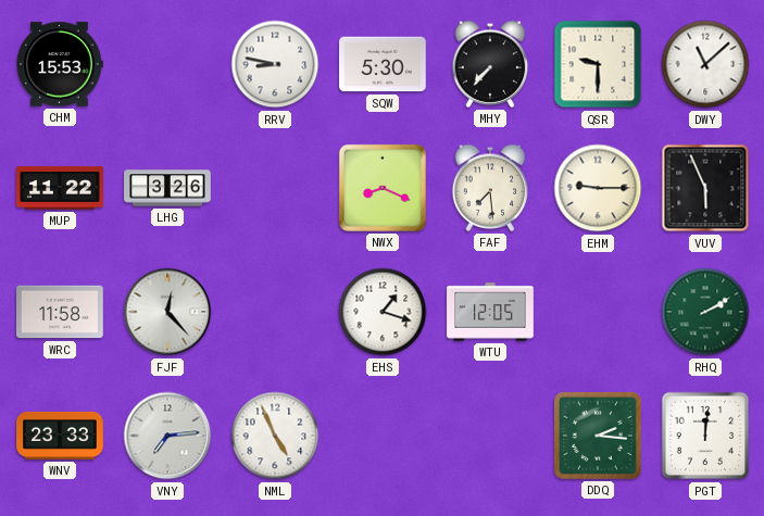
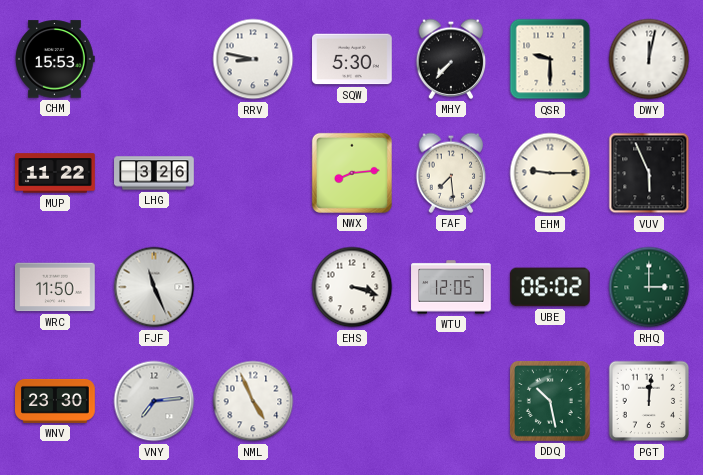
DWY: 11:08 -> 12:02 (649, 59)
NWX: 8:19 -> 8:14 (352, 173)
WRC: 11:58 -> 11:50 (56, 287)
FJF: 12:23 -> 11:26 (154, 287)
EHS: 1:18 -> 3:18 (352, 287)
UBE: none -> 06:02 (550, 287)
RHQ: 2:10 -> 3:00 (649, 287)
WNV: 23:33 -> 23:30 (55, 401)
DDQ: 2:16 -> 10:28 (550, 401)
